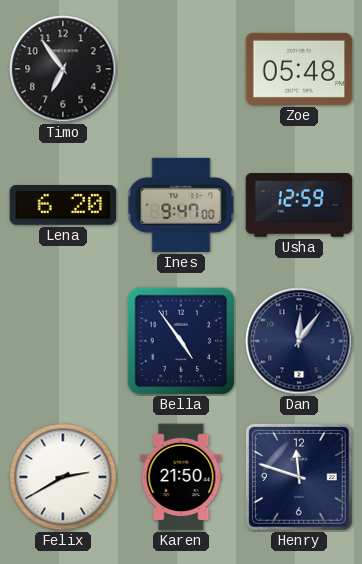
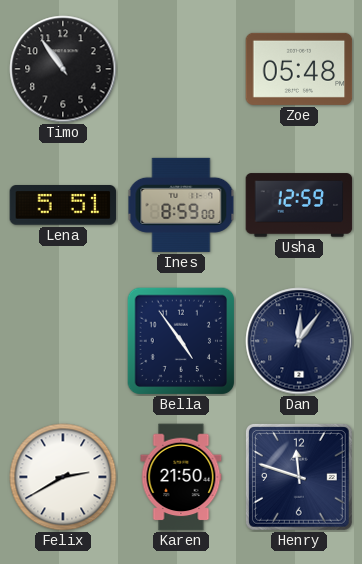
Timo: 6:54 -> 10:54 (63, 69)
Lena: 6:20 -> 5:51 (63, 205)
Ines: 9:47 -> 8:59 (181, 205)
